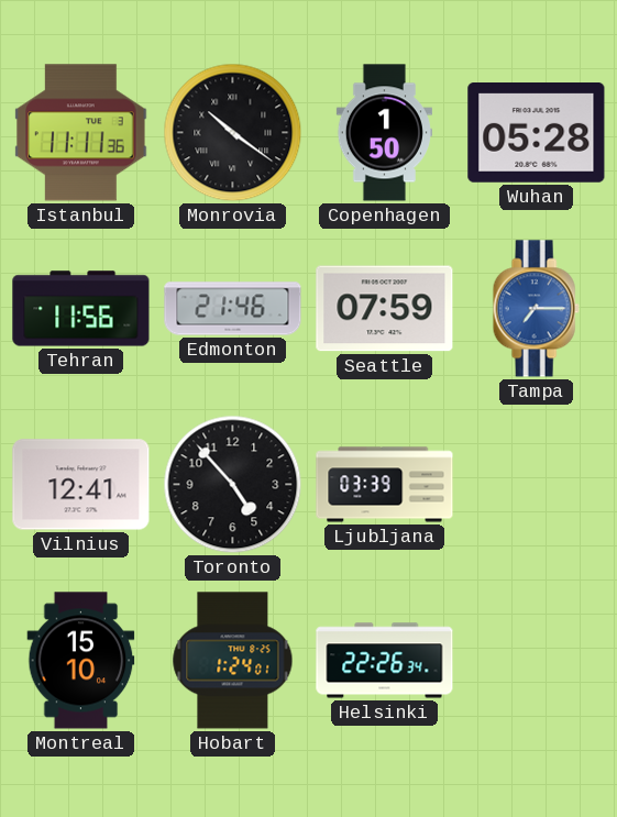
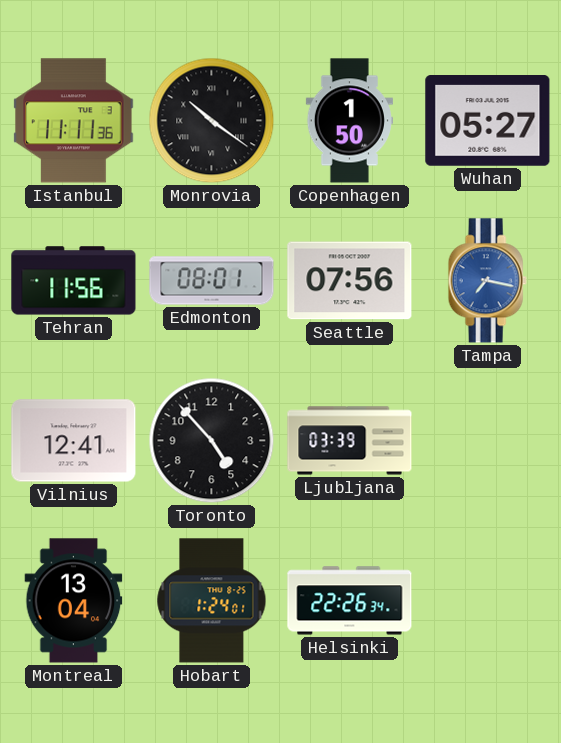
Wuhan: 05:28 -> 05:27 (488, 121)
Edmonton: 21:46 -> 08:01 (212, 281)
Seattle: 07:59 -> 07:56 (350, 281)
Tampa: 7:15 -> 7:17 (487, 281)
Montreal: 15:10 -> 13:04 (74, 601)
